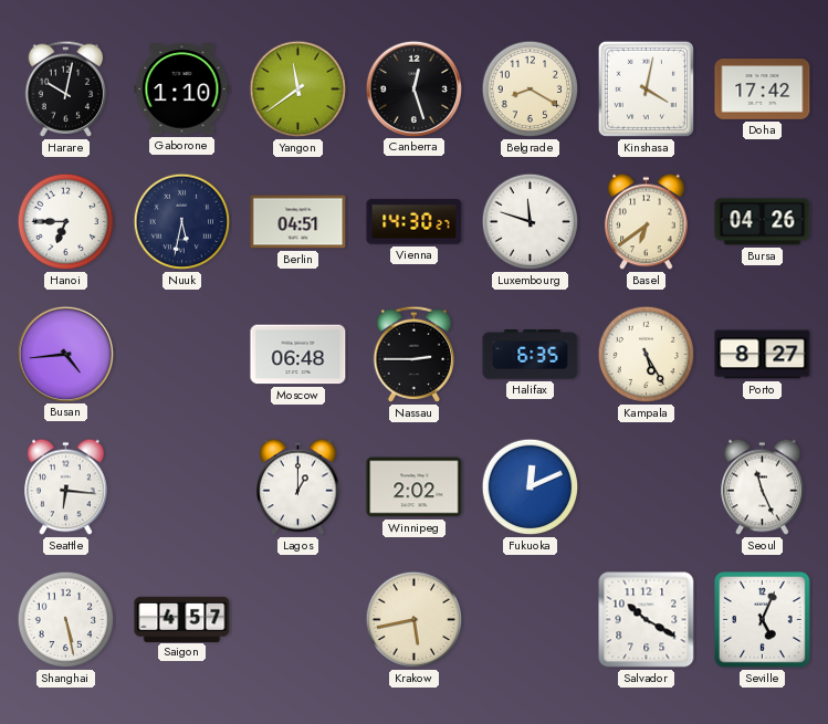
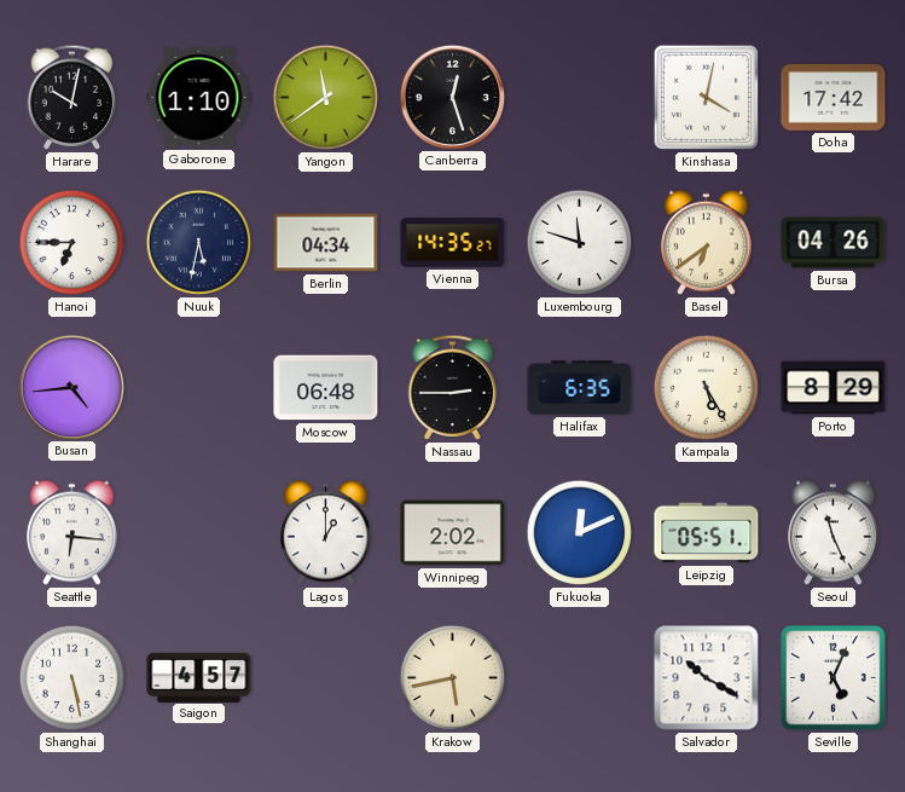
Belgrade: 8:20 -> none (531, 90)
Berlin: 04:51 -> 04:34 (326, 243)
Vienna: 14:30 -> 14:35 (453, 243)
Porto: 8:27 -> 8:29 (834, 388)
Leipzig: none -> 05:51 (707, 533)
